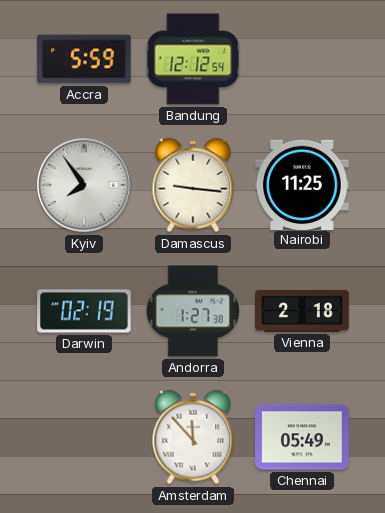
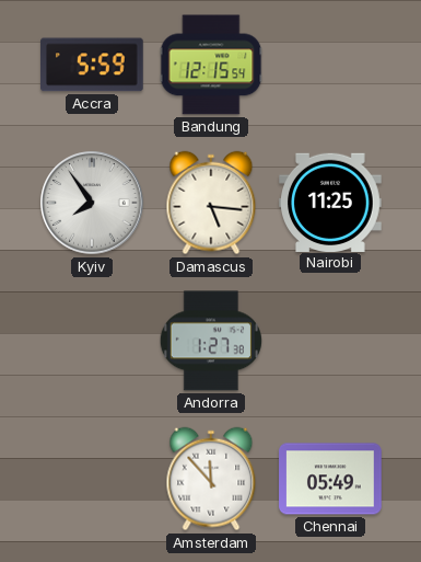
Bandung: 12:12 -> 12:15 (211, 65)
Damascus: 9:16 -> 5:16 (211, 203)
Darwin: 02:19 -> none (84, 311)
Vienna: 2:18 -> none (302, 311)
